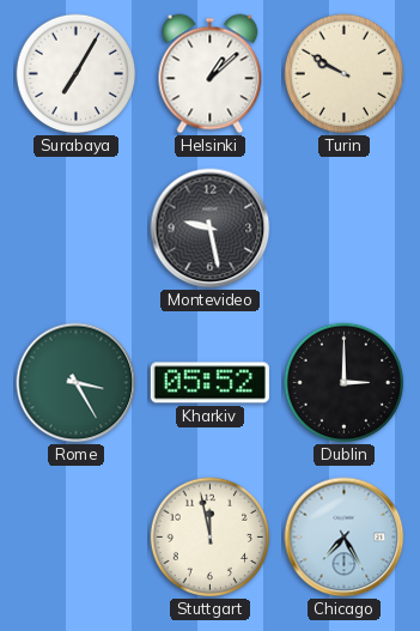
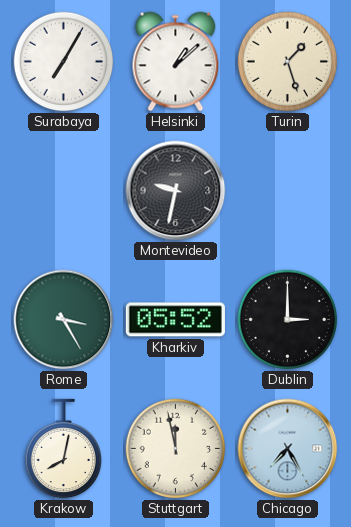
Turin: 9:50 -> 1:27 (288, 62)
Montevideo: 9:28 -> 9:32 (176, 191)
Krakow: none -> 8:02 (63, 449)
